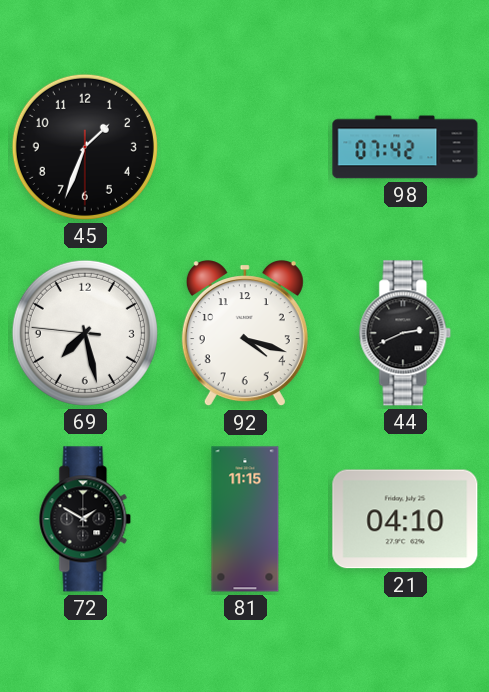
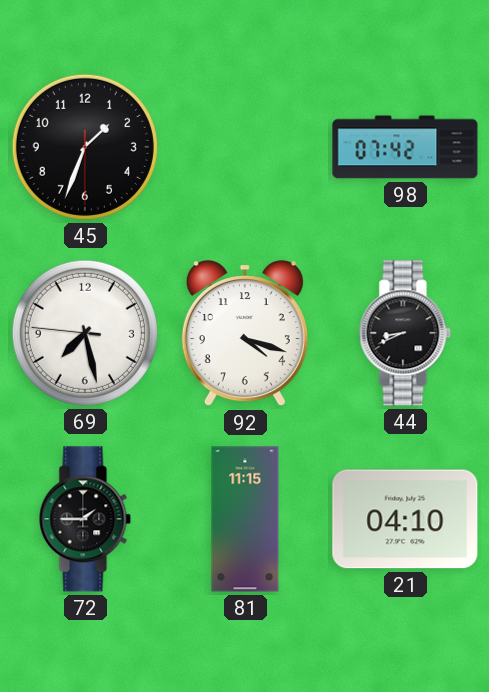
44: 2:41 -> 8:41 (405, 333)
72: 1:50 -> 1:45 (85, 519)
